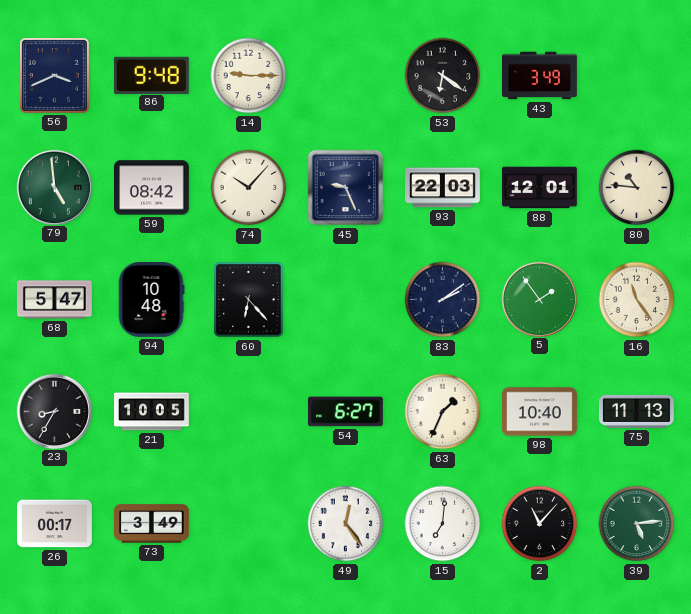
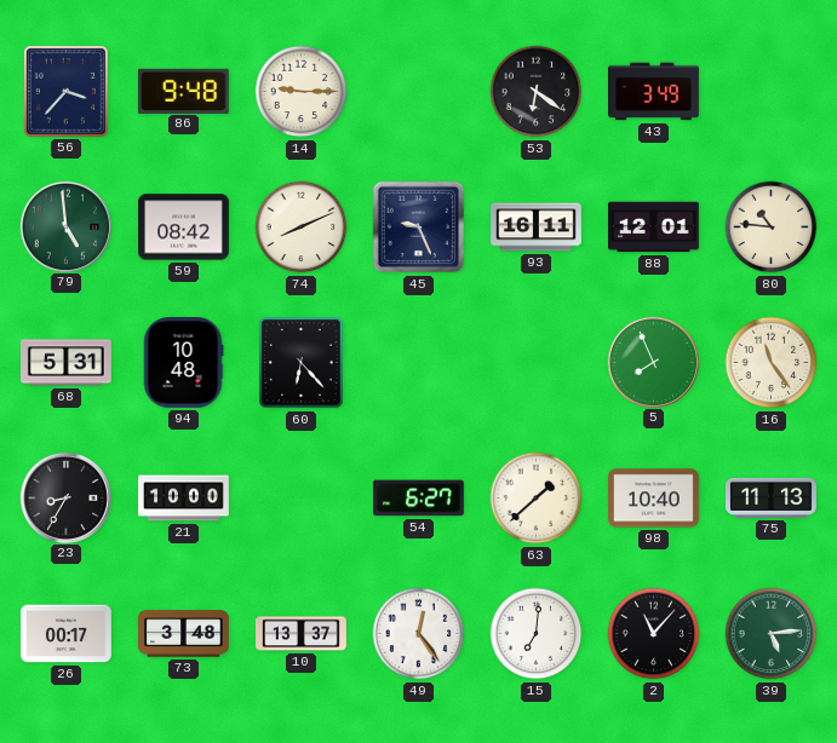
56: 3:41 -> 3:37 (65, 91)
74: 10:07 -> 8:11 (302, 227)
93: 22:03 -> 16:11 (537, 227)
68: 5:47 -> 5:31 (67, 363)
83: 2:09 -> none (443, 300)
5: 1:54 -> 7:56 (653, 362)
21: 10:05 -> 10:00 (184, 499)
63: 1:34 -> 1:38 (537, 499)
73: 3:49 -> 3:48 (184, 634)
10: none -> 13:37 (302, 634)
